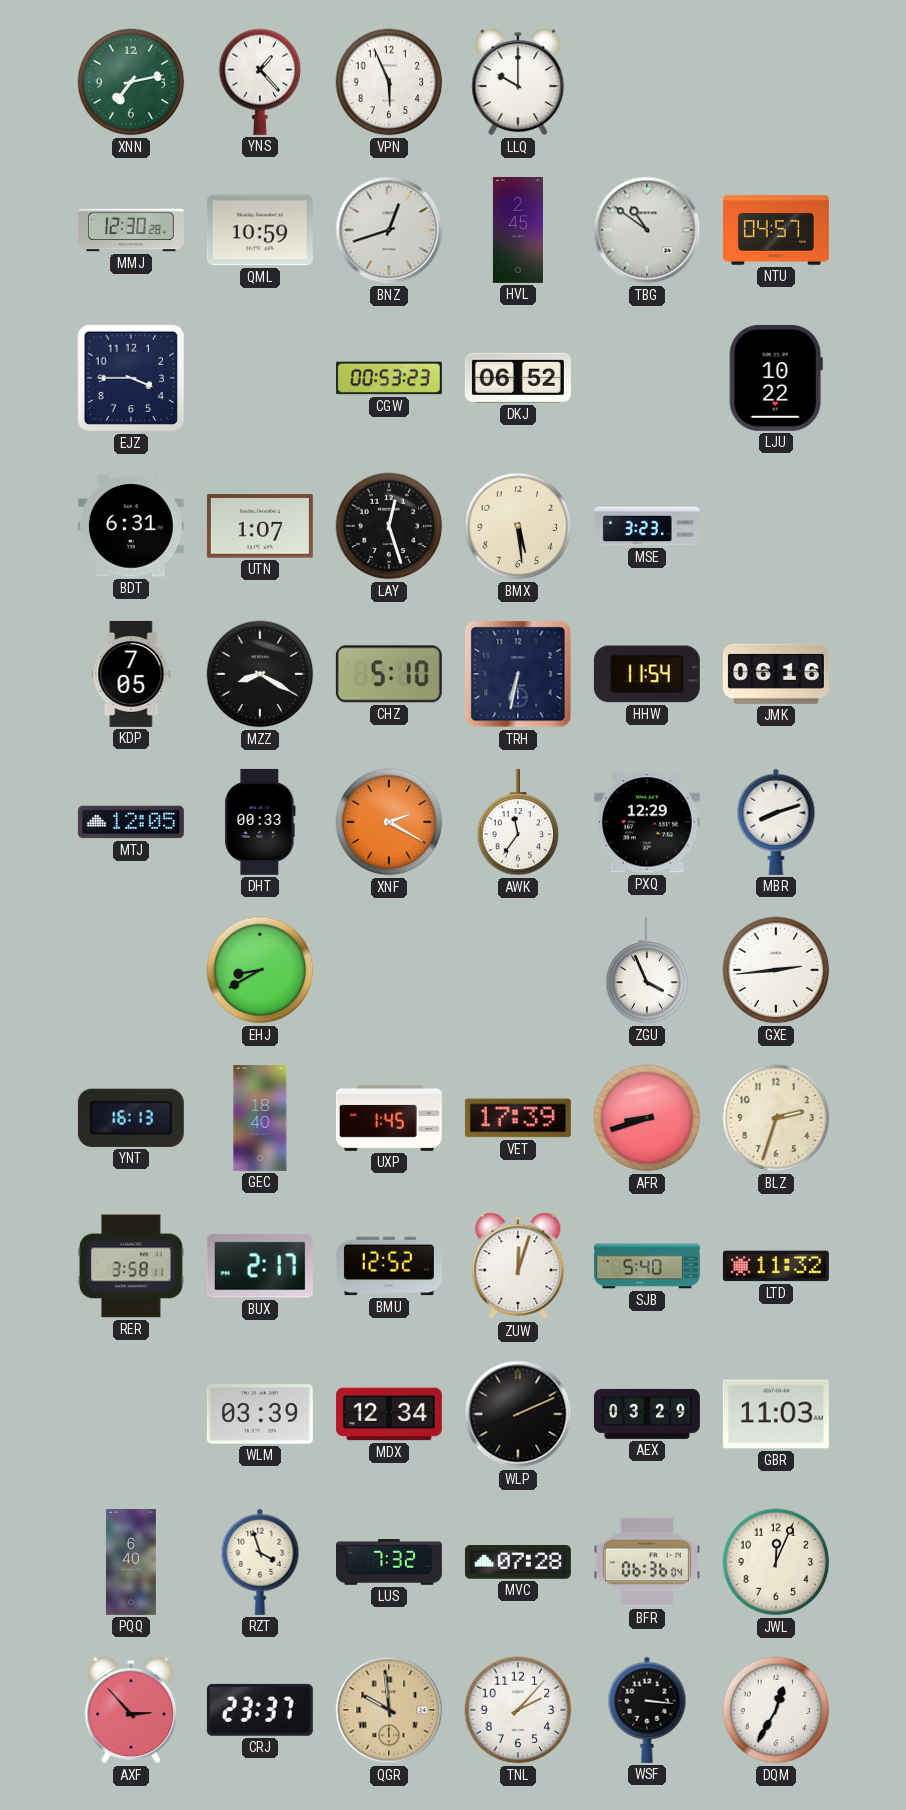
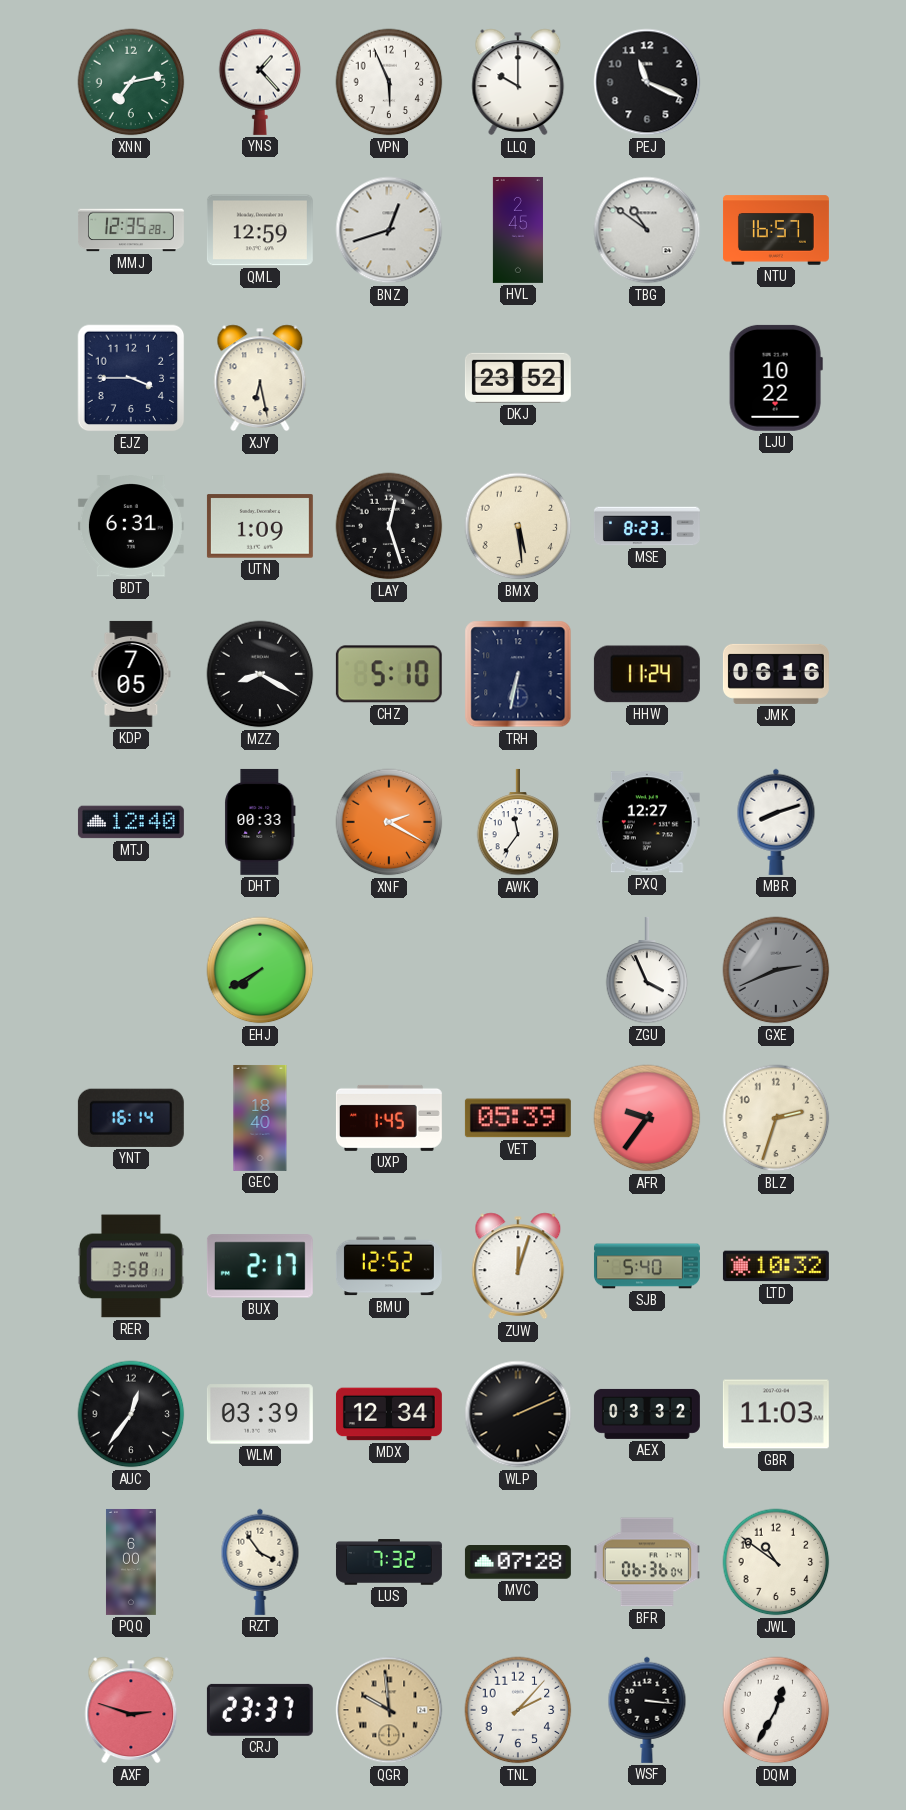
PEJ: none -> 11:19 (647, 82)
MMJ: 12:30 -> 12:35 (131, 230)
QML: 10:59 -> 12:59 (260, 230)
NTU: 04:57 -> 16:57 (776, 230)
XJY: none -> 6:28 (260, 378)
CGW: 00:53 -> none (389, 378)
DKJ: 06:52 -> 23:52 (518, 378)
UTN: 1:07 -> 1:09 (260, 526)
MSE: 3:23 -> 8:23 (647, 526)
HHW: 11:54 -> 11:24 (647, 674)
MTJ: 12:05 -> 12:40 (131, 822)
PXQ: 12:29 -> 12:27 (647, 822)
EHJ: 8:40 -> 7:40 (260, 970)
GXE: 2:44 -> 2:41 (776, 970)
GXE dial: white -> grey (776, 970)
YNT: 16:13 -> 16:14 (131, 1118)
VET: 17:39 -> 05:39 (518, 1118)
AFR: 8:42 -> 9:36 (647, 1118)
LTD: 11:32 -> 10:32 (776, 1266)
AUC: none -> 12:36 (131, 1414)
AEX: 03:29 -> 03:32 (647, 1414)
PQQ: 6:40 -> 6:00 (131, 1562)
RZT: 3:57 -> 3:54 (260, 1562)
JWL: 12:04 -> 10:51 (776, 1562)
AXF: 2:53 -> 2:48 (131, 1710)
